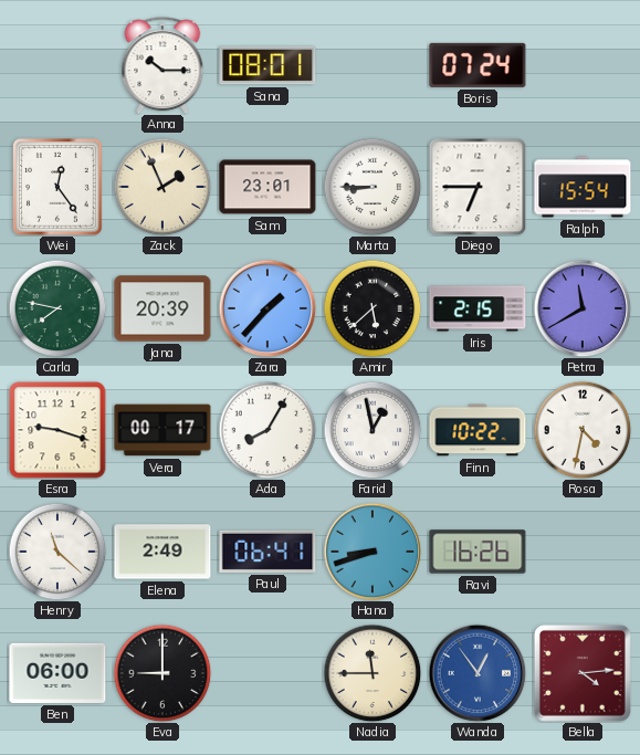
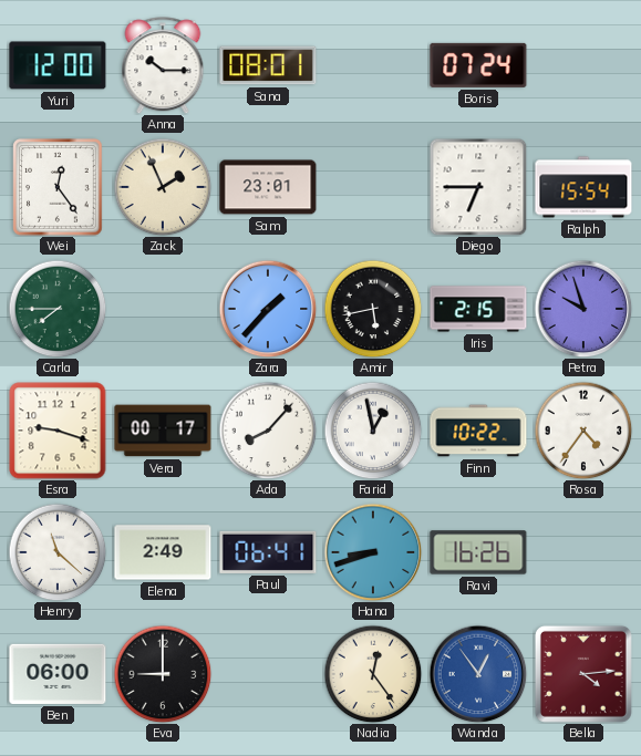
Yuri: none -> 12:00 (58, 65)
Marta: 8:45 -> none (373, 187)
Carla: 7:47 -> 7:45 (58, 309)
Jana: 20:39 -> none (162, 308)
Amir: 5:38 -> 5:43 (373, 309)
Petra: 11:40 -> 9:57 (583, 309)
Ada: 8:05 -> 8:07 (268, 431)
Rosa: 4:32 -> 4:36 (583, 431)
Nadia: 11:45 -> 12:24 (373, 674)
